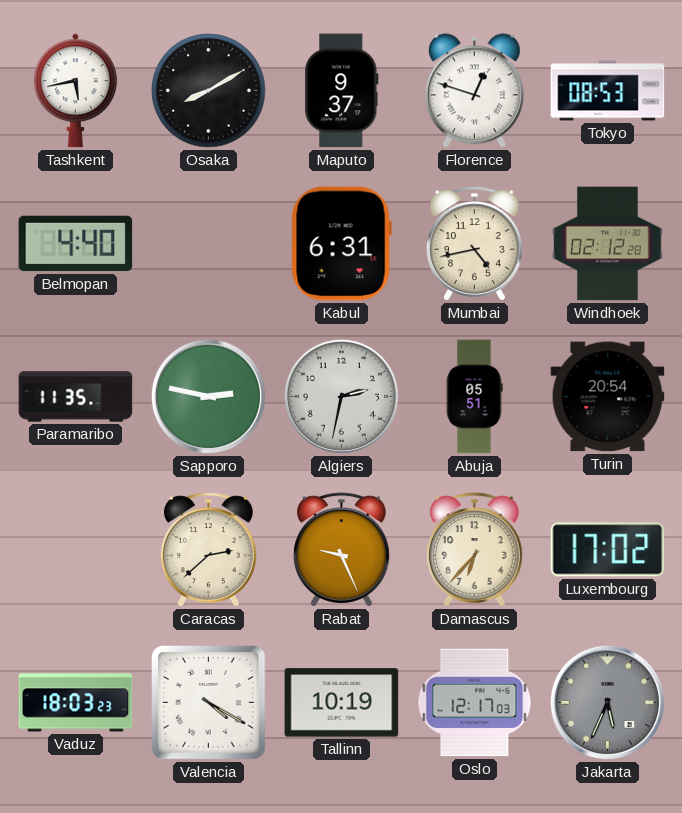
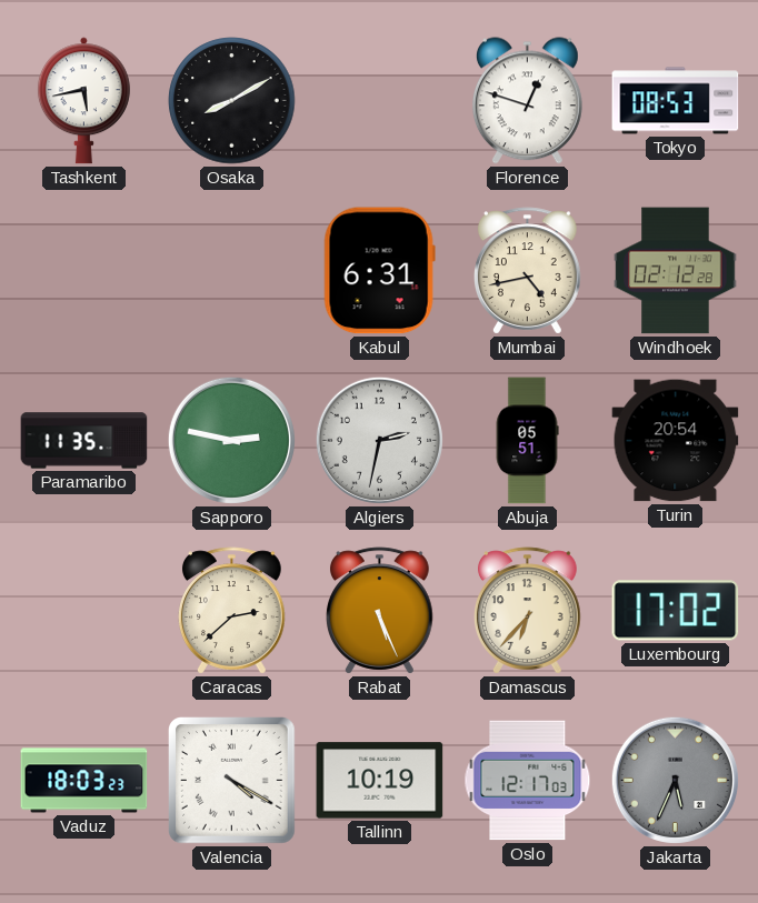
Maputo: 9:37 -> none (342, 91)
Belmopan: 4:40 -> none (76, 244)
Rabat: 9:26 -> 5:26 (380, 611)
